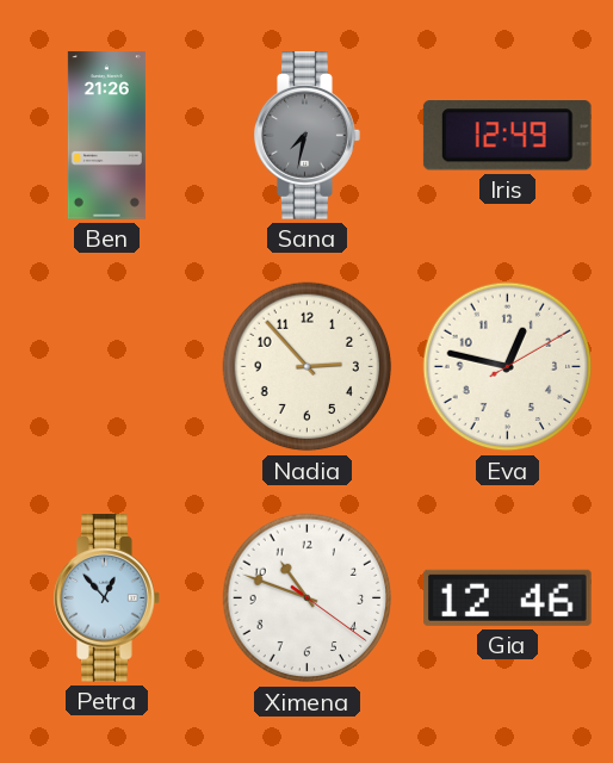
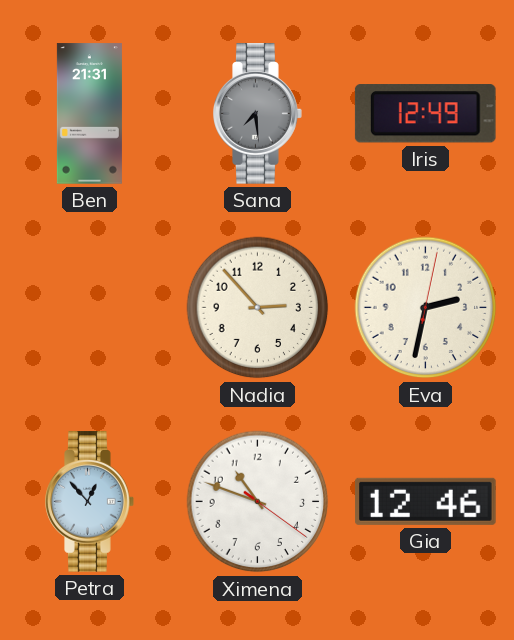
Ben: 21:26 -> 21:31 (89, 114)
Sana: 7:32 -> 7:29 (258, 114)
Eva: 12:47 -> 2:32 (426, 308)
